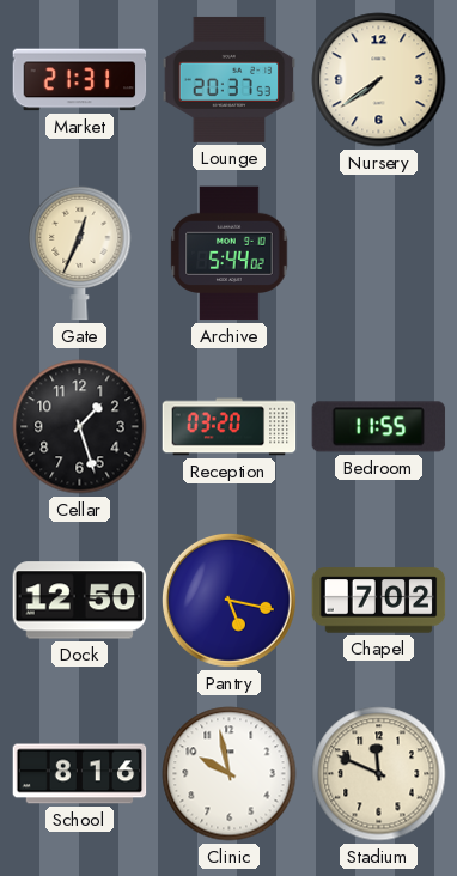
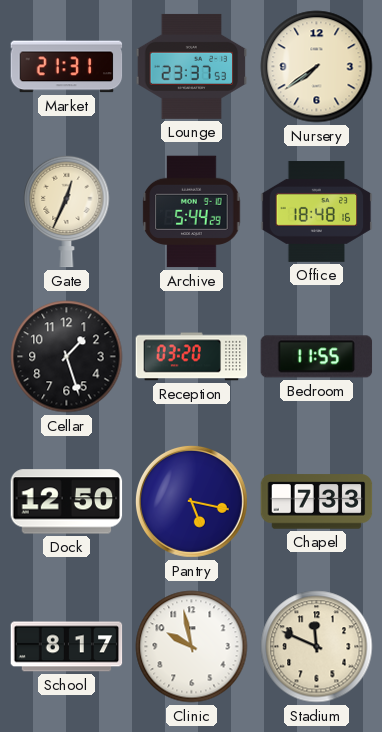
Lounge: 20:37 -> 23:37 (192, 66)
Archive: 5:44:02 -> 5:44:29 (192, 212)
Office: none -> 18:48 (317, 211)
Chapel: 7:02 -> 7:33 (317, 502)
School: 8:16 -> 8:17 (67, 647)
